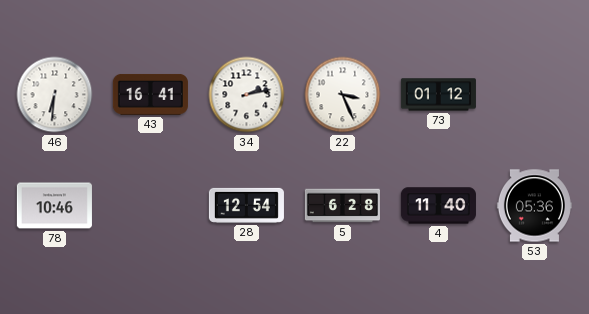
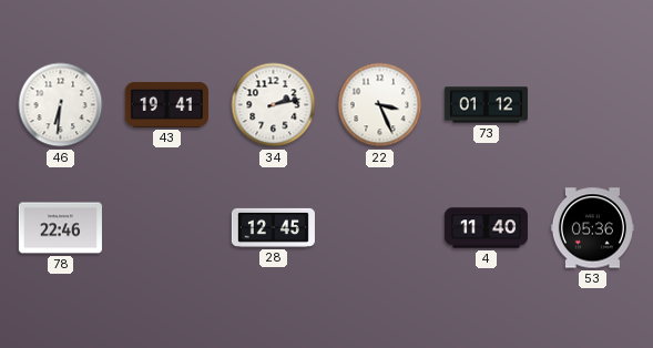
43: 16:41 -> 19:41 (166, 104)
78: 10:46 -> 22:46 (60, 228)
28: 12:54 -> 12:45 (273, 227)
5: 6:28 -> none (342, 206)
